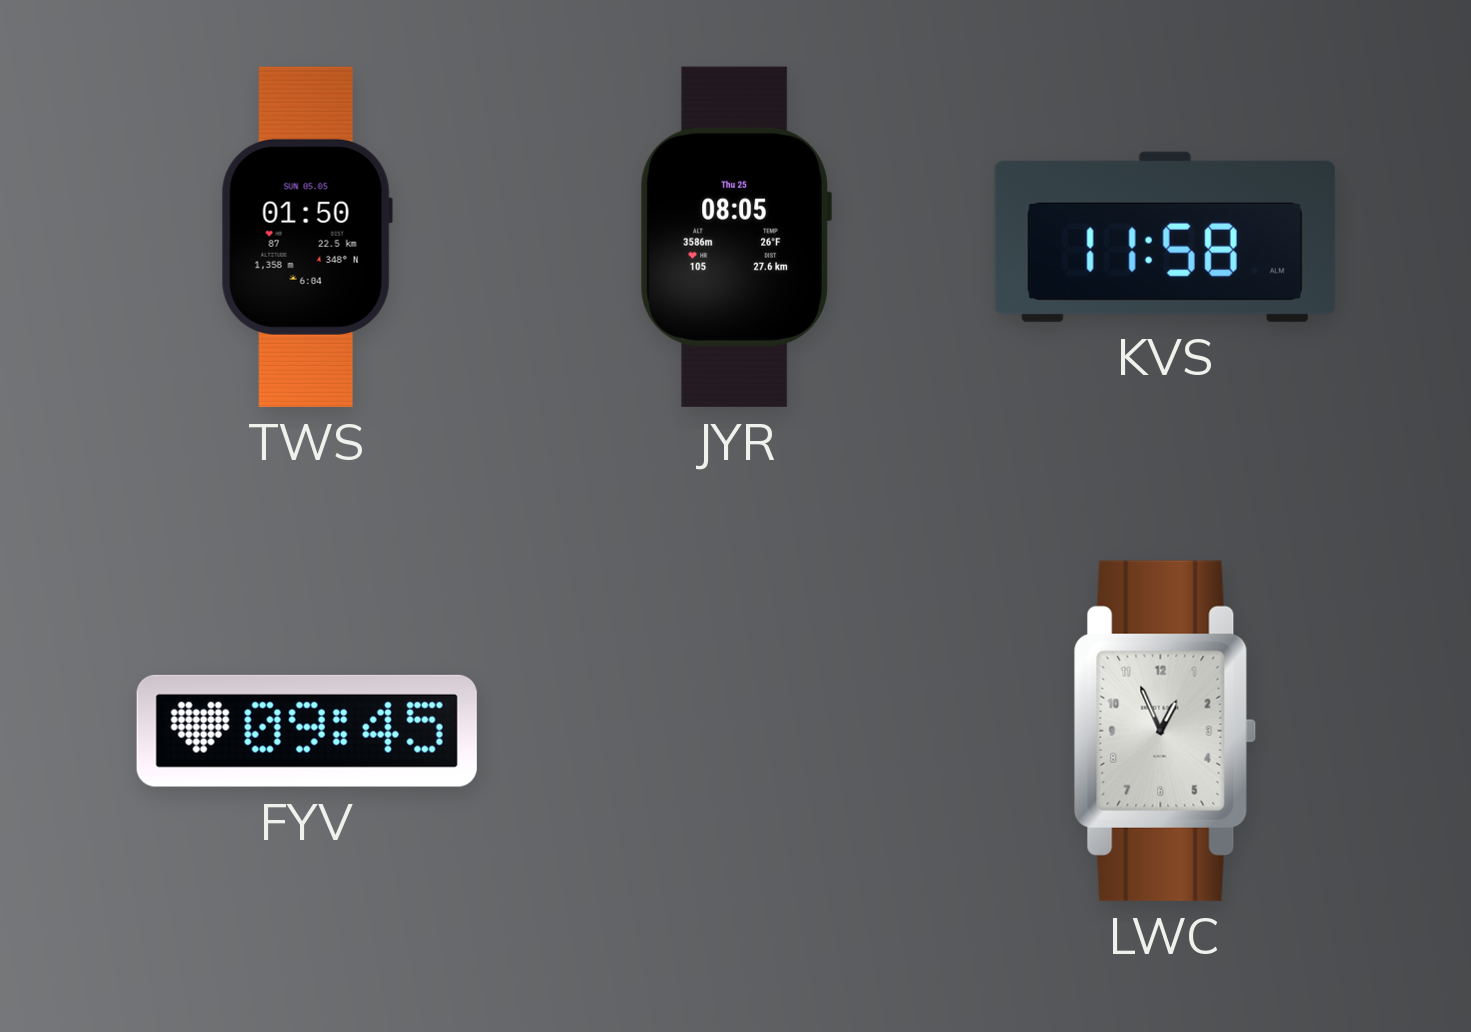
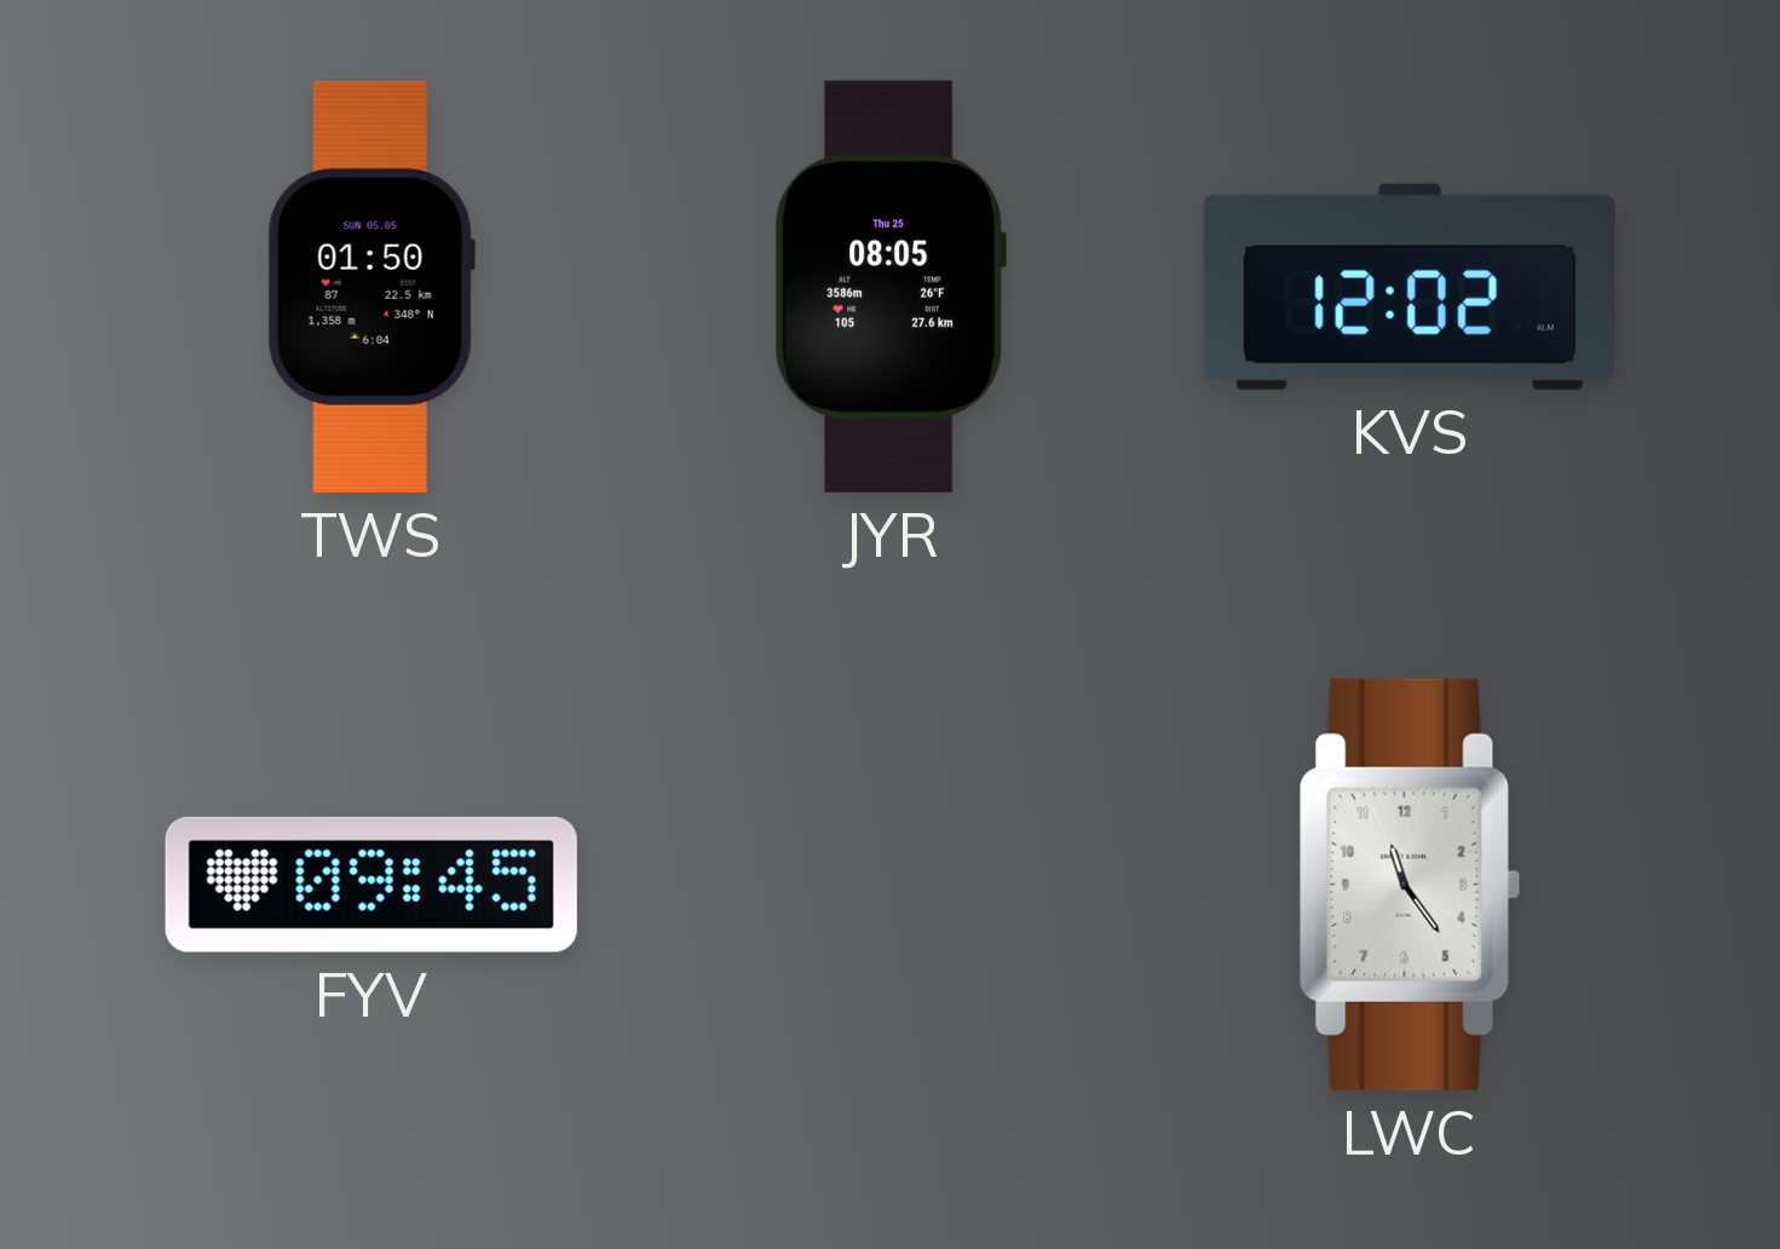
KVS: 11:58 -> 12:02 (1410, 287)
LWC: 12:56 -> 11:24 (1410, 885)
